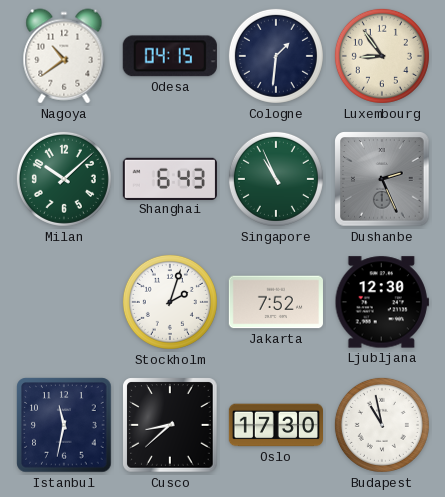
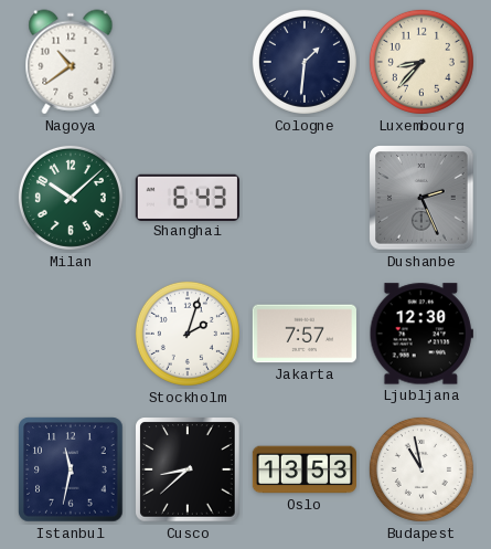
Odesa: 04:15 -> none (170, 56)
Luxembourg: 8:54 -> 8:37 (421, 62)
Singapore: 10:56 -> none (276, 179)
Jakarta: 7:52 -> 7:57 (305, 334)
Oslo: 17:30 -> 13:53 (303, 469)
